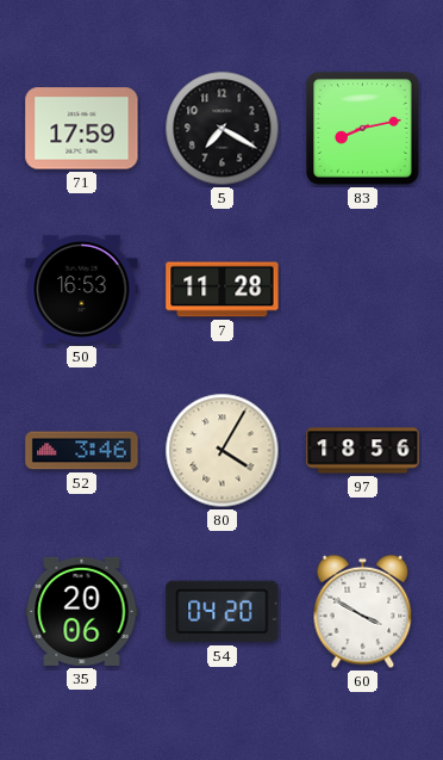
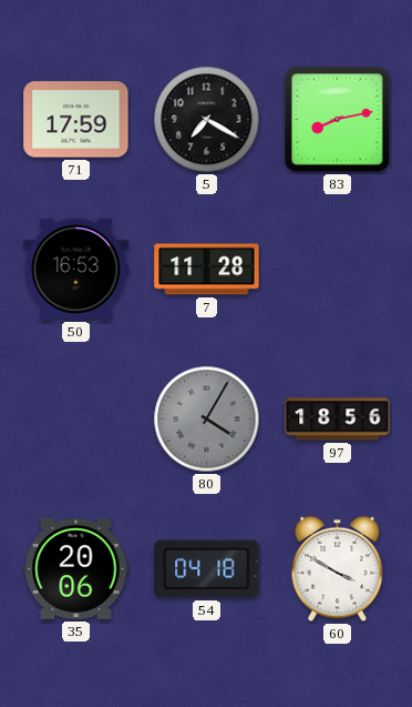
52: 3:46 -> none (82, 451)
80 dial: cream -> grey (207, 420)
54: 04:20 -> 04:18 (207, 569)
